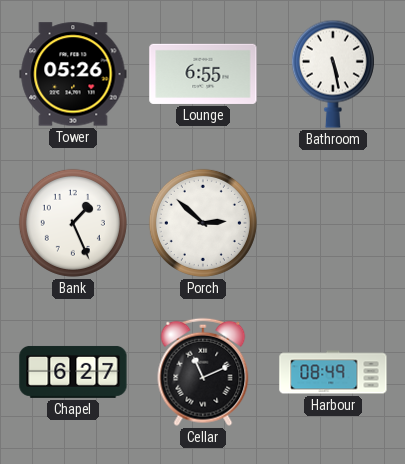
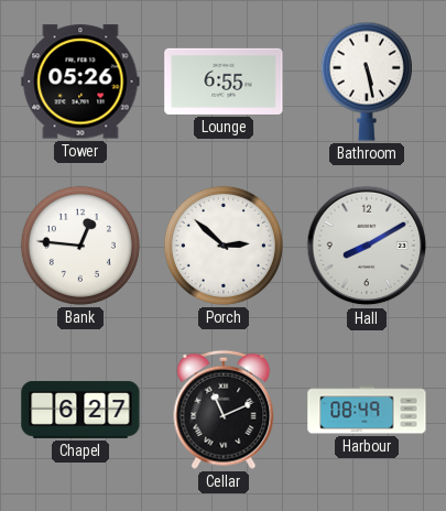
Bank: 1:26 -> 12:46 (80, 246)
Hall: none -> 8:10 (367, 246)
